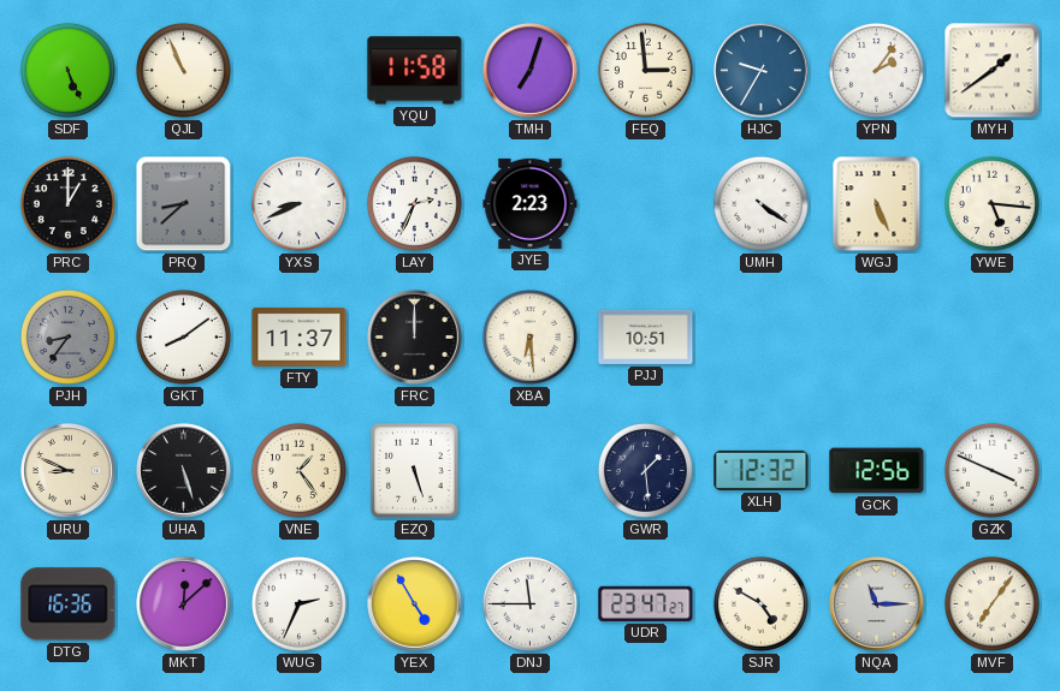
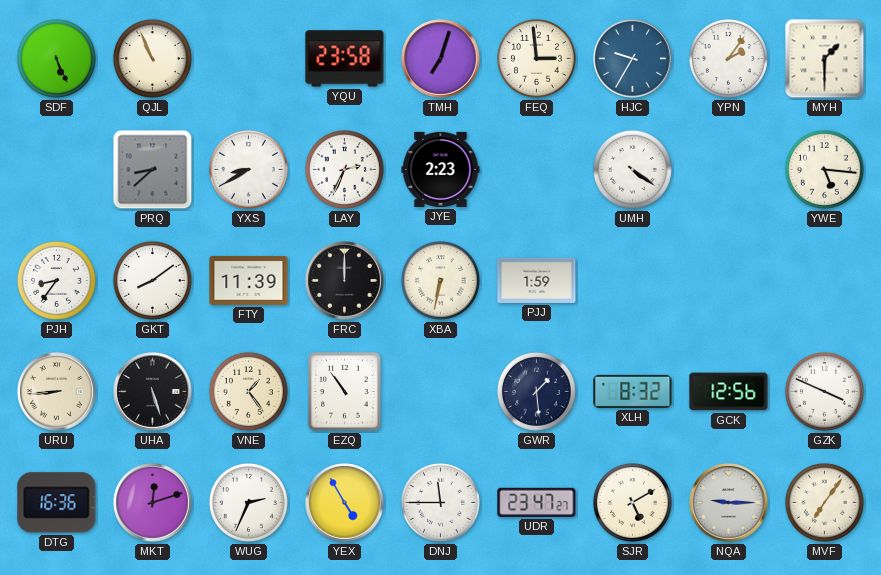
YQU: 11:58 -> 23:58 (345, 59)
MYH: 1:39 -> 1:30 (825, 59)
PRC: 1:00 -> none (67, 203)
YXS: 8:41 -> 8:40 (248, 169)
WGJ: 5:26 -> none (877, 204)
PJH dial: grey -> white (56, 280)
FTY: 11:37 -> 11:39 (249, 280)
XBA: 6:29 -> 6:32 (440, 280)
PJJ: 10:51 -> 1:59 (537, 280)
URU: 8:49 -> 8:44 (57, 392)
EZQ: 5:27 -> 10:54 (345, 392)
XLH: 12:32 -> 8:32 (633, 391)
MKT: 12:08 -> 12:12 (153, 503)
SJR: 4:50 -> 5:10 (632, 502)
NQA: 11:15 -> 9:15 (729, 503)
